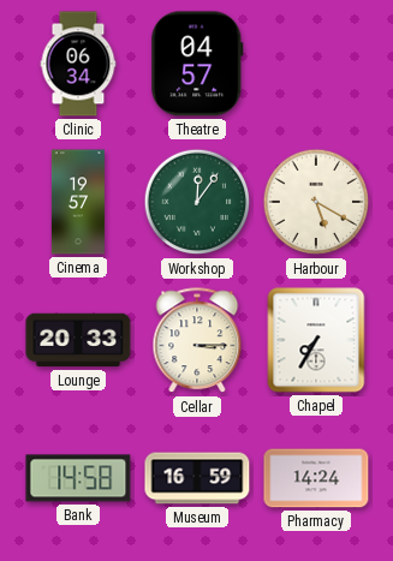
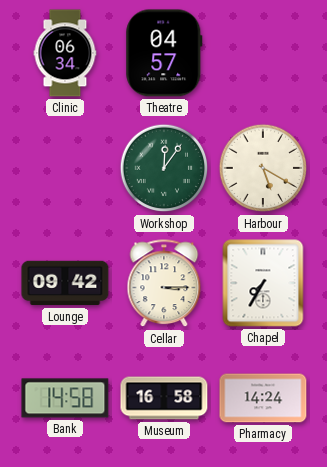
Cinema: 19:57 -> none (78, 202)
Lounge: 20:33 -> 09:42 (65, 283)
Museum: 16:59 -> 16:58 (164, 398)
